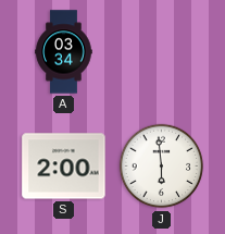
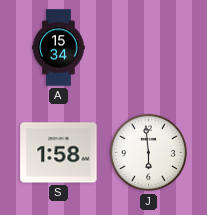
A: 03:34 -> 15:34 (59, 48)
S: 2:00 -> 1:58 (59, 153)
